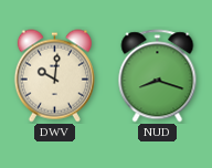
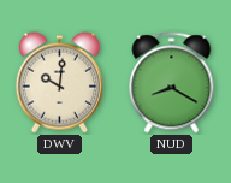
NUD: 8:18 -> 8:20 (172, 83)
